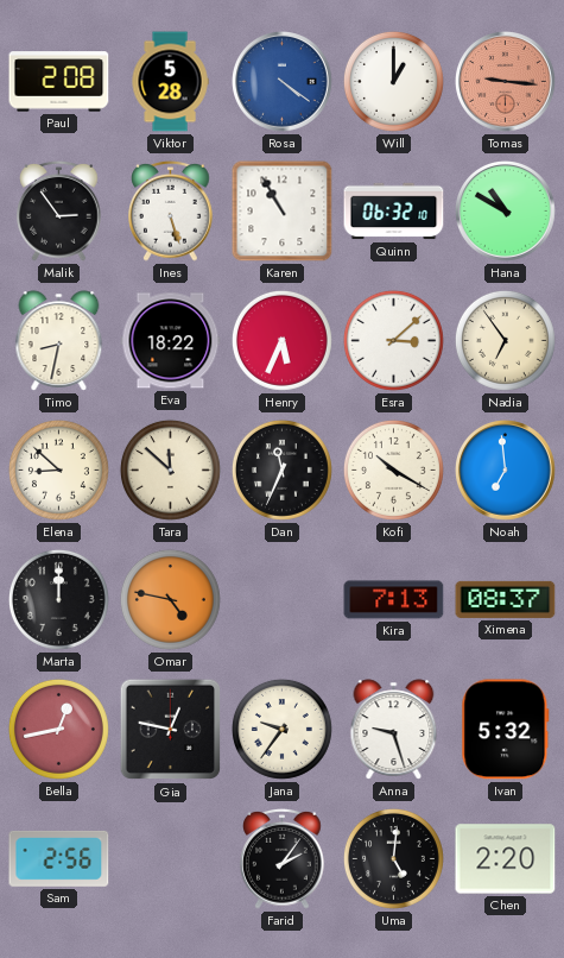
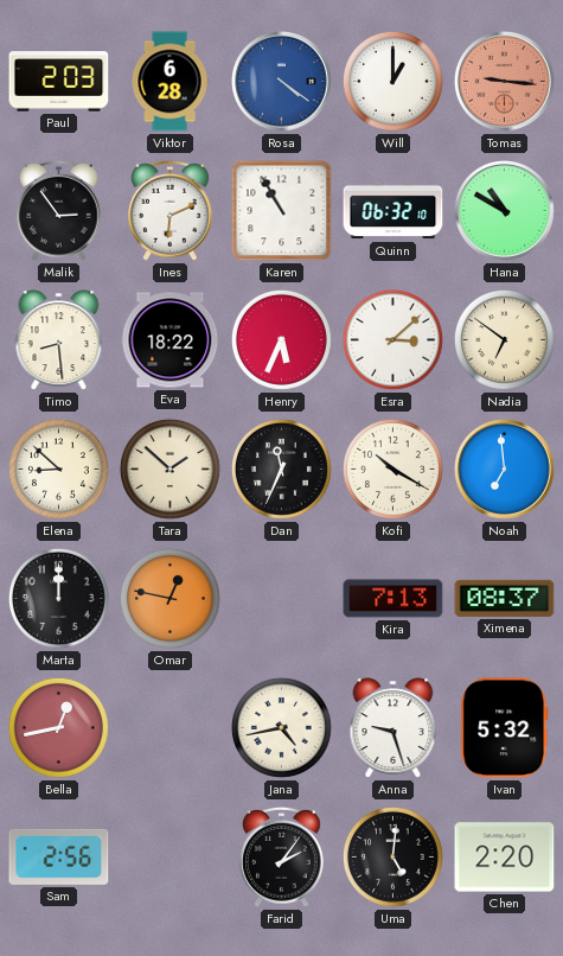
Paul: 2:08 -> 2:03 (59, 82)
Viktor: 5:28 -> 6:28 (169, 82)
Ines: 5:27 -> 6:11 (171, 210)
Timo: 8:32 -> 8:29 (59, 340)
Nadia: 6:54 -> 6:51 (504, 339)
Tara: 11:52 -> 1:52 (169, 469)
Omar: 4:47 -> 12:47 (169, 598)
Gia: 12:47 -> none (171, 730)
Jana: 9:36 -> 4:43 (281, 727)
